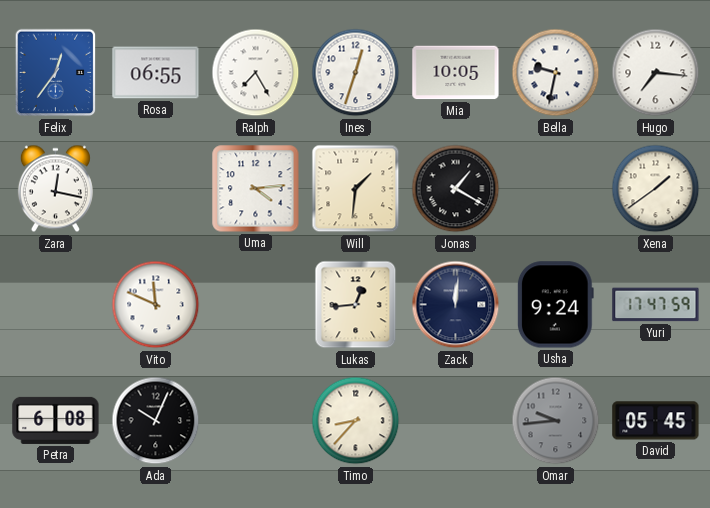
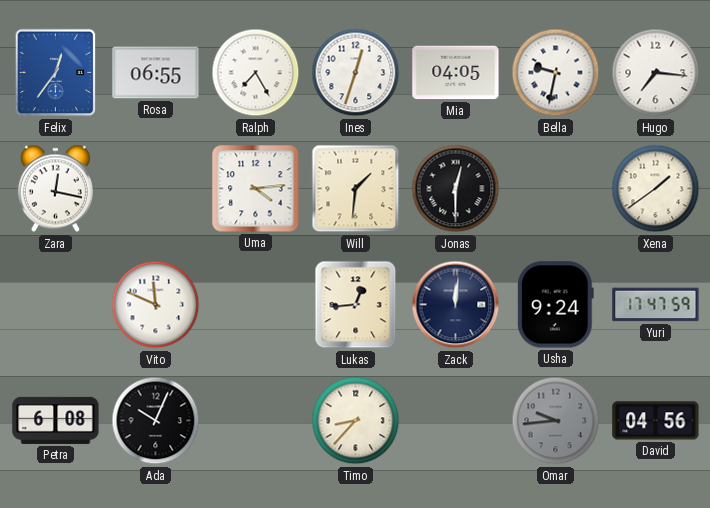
Mia: 10:05 -> 04:05 (456, 73)
Jonas: 1:20 -> 12:30 (456, 189)
David: 05:45 -> 04:56 (656, 421)
